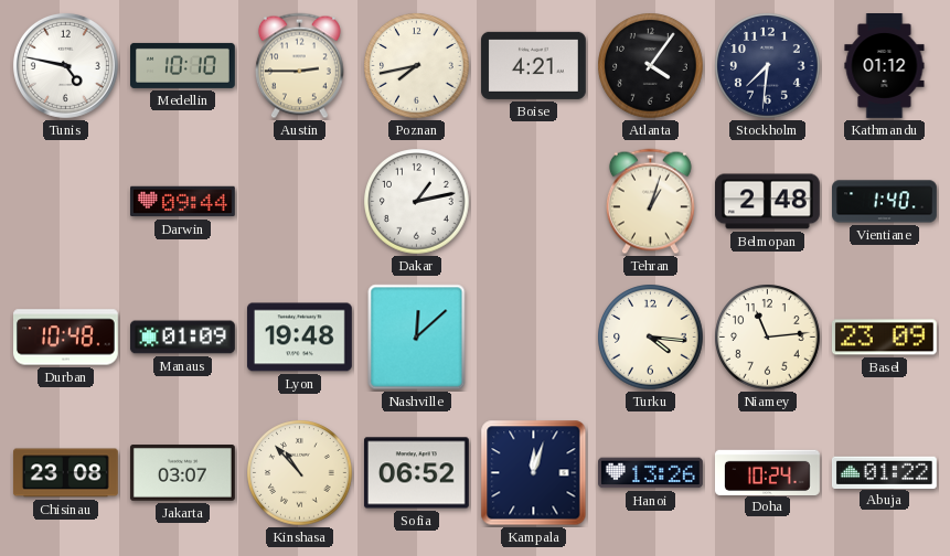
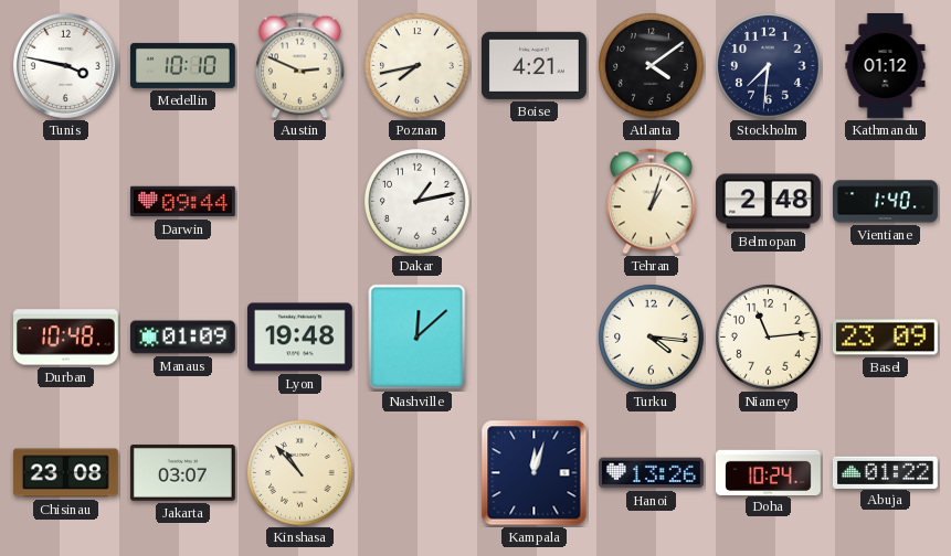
Tunis: 4:47 -> 3:47 (65, 65)
Austin: 2:45 -> 2:49 (299, 66)
Atlanta: 4:06 -> 4:09 (652, 66)
Sofia: 06:52 -> none (416, 473)
